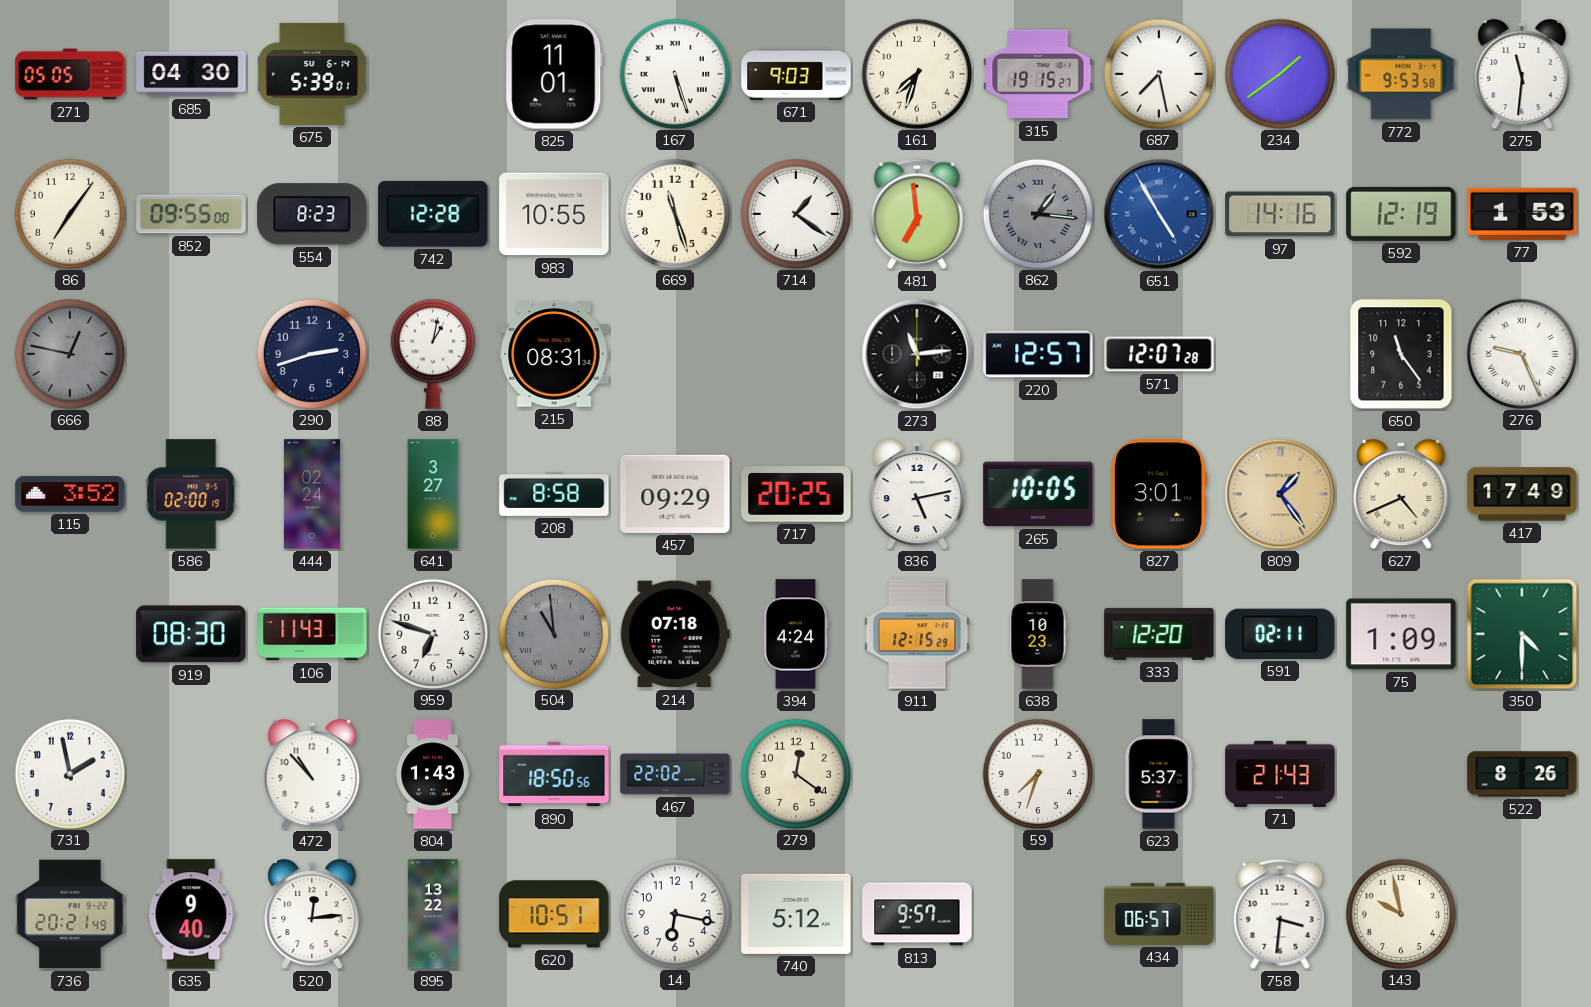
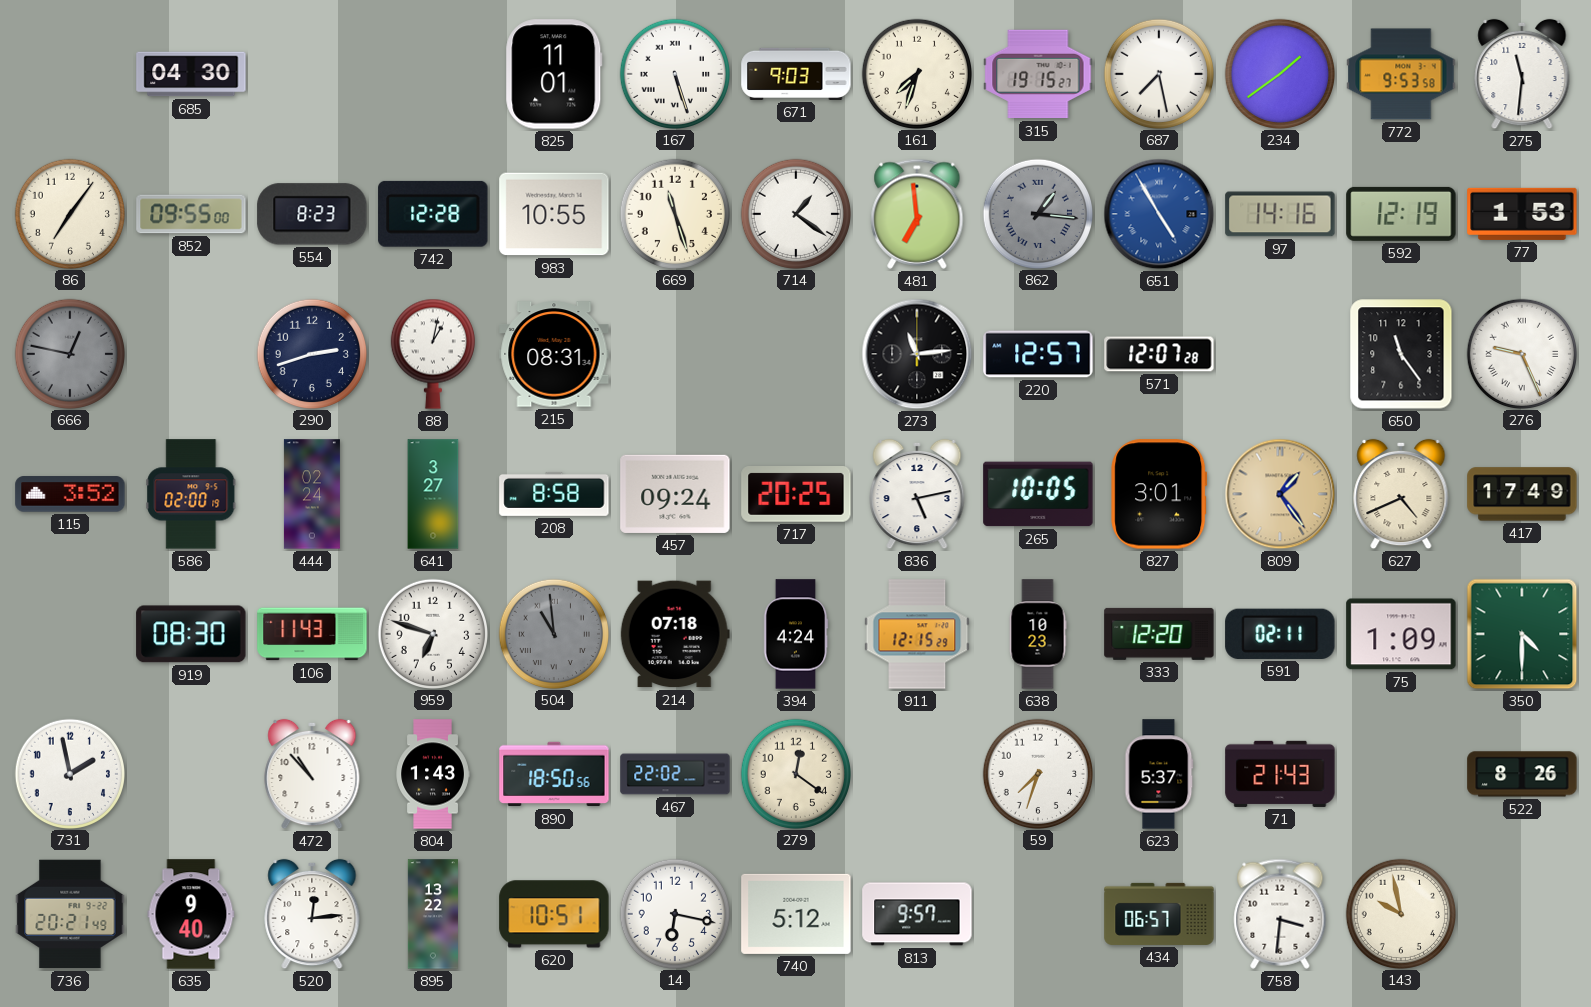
271: 05:05 -> none (70, 74)
675: 5:39 -> none (312, 74)
457: 09:29 -> 09:24 (675, 494)
